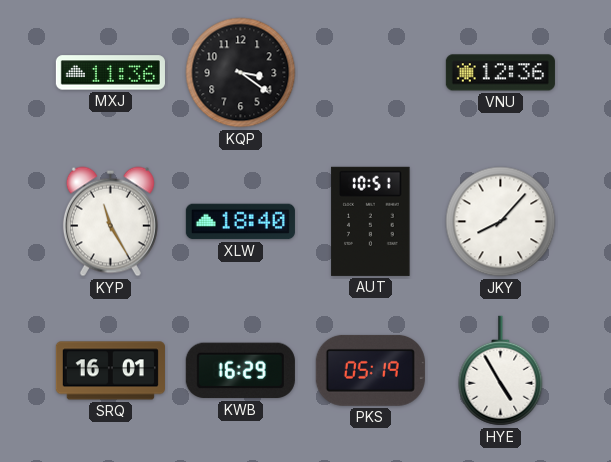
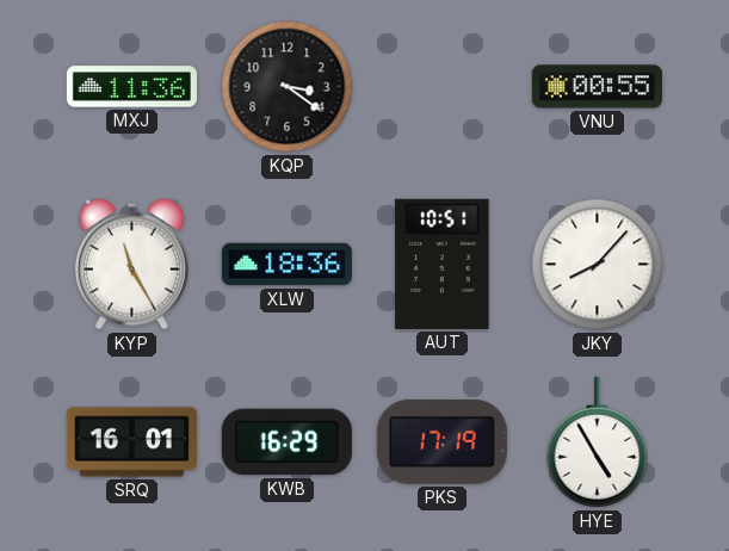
VNU: 12:36 -> 00:55 (597, 87)
XLW: 18:40 -> 18:36 (286, 265)
PKS: 05:19 -> 17:19 (441, 441)
